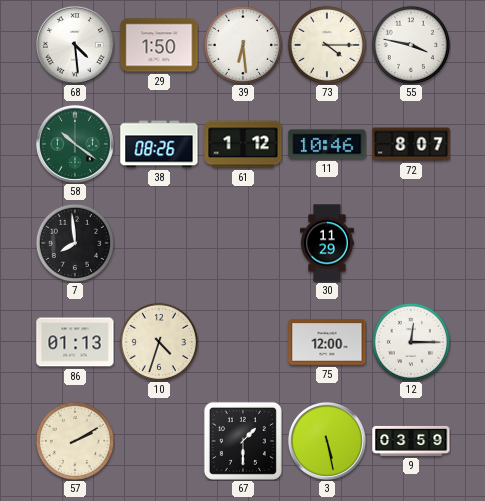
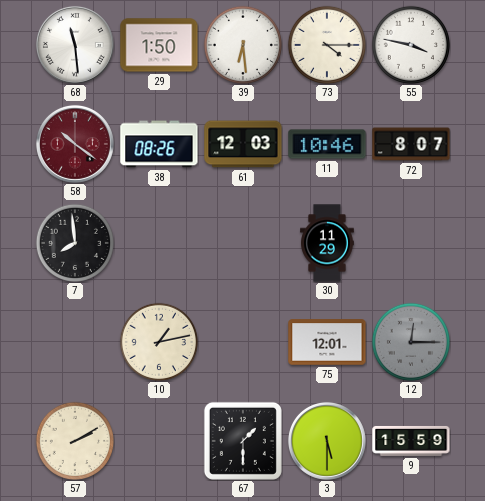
68: 4:29 -> 11:29 (75, 45)
58 dial: green -> burgundy (75, 144)
61: 1:12 -> 12:03 (243, 144)
86: 01:13 -> none (75, 342)
10: 4:33 -> 1:13 (158, 341)
75: 12:00 -> 12:01 (327, 342)
12 dial: white -> grey (410, 341)
3: 5:28 -> 5:30 (327, 441)
9: 03:59 -> 15:59 (411, 441)
